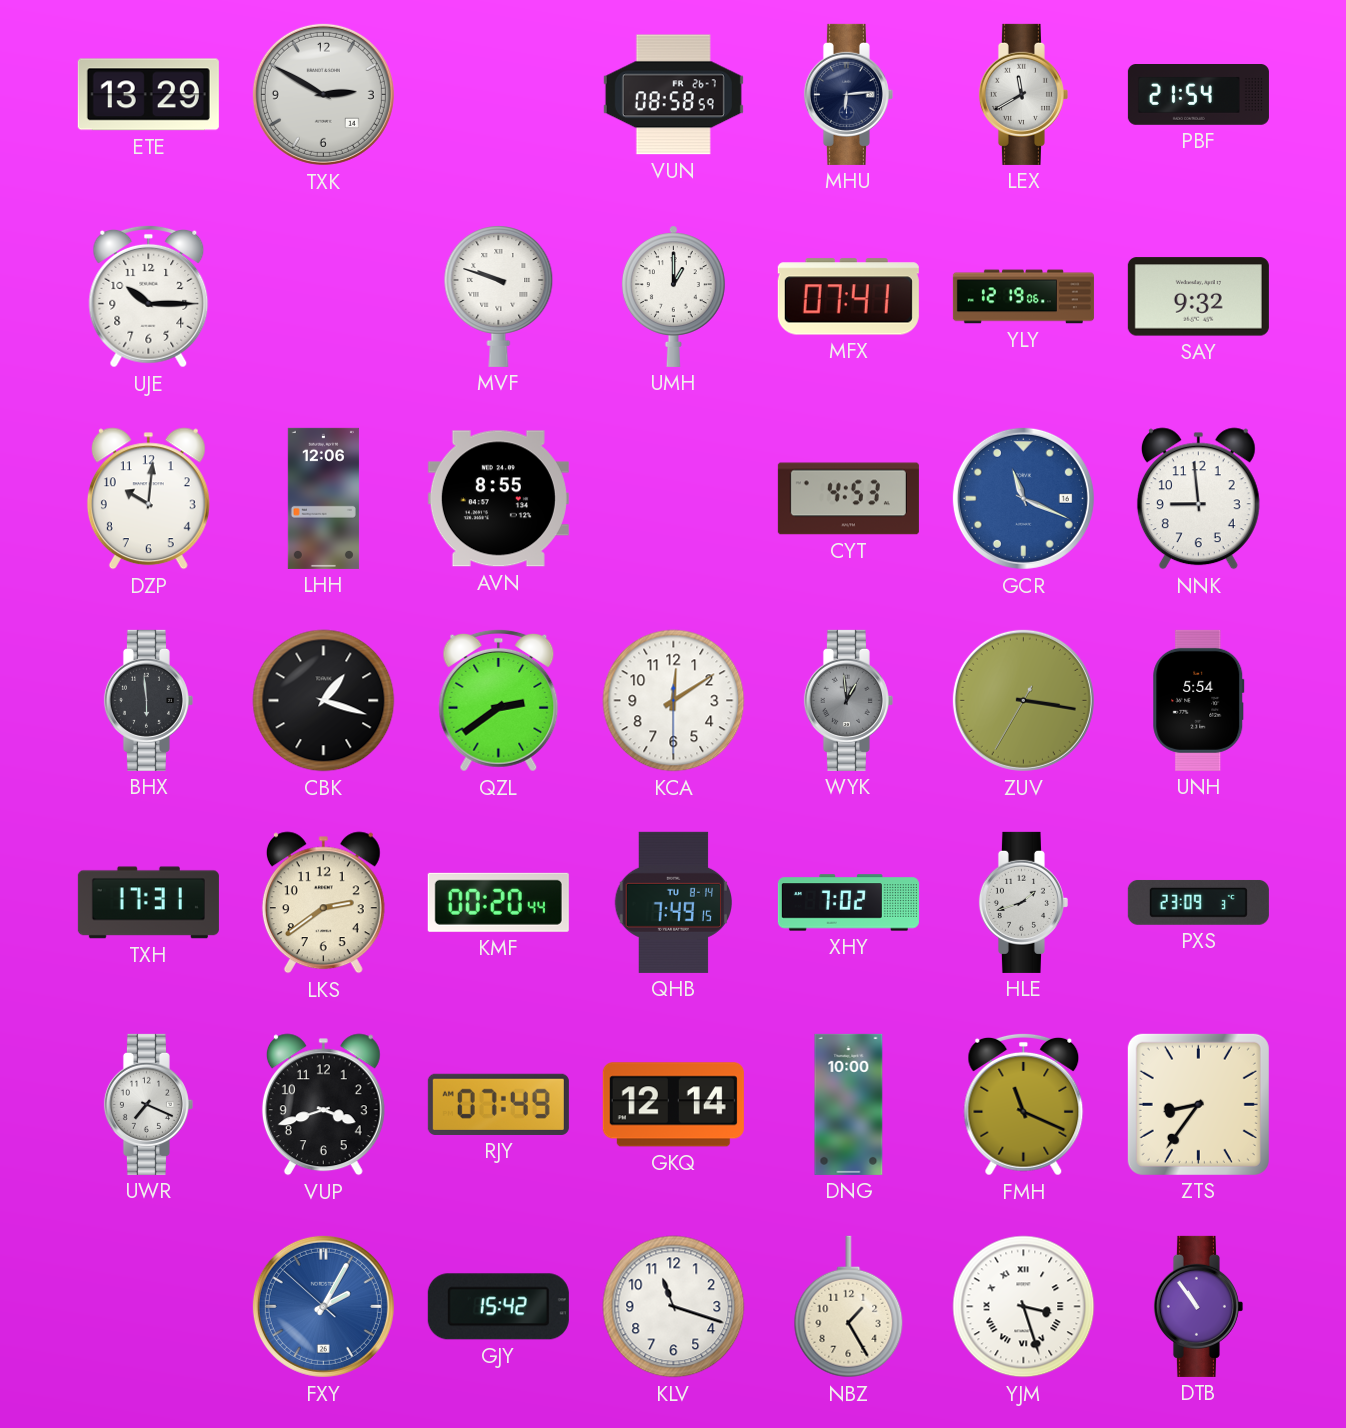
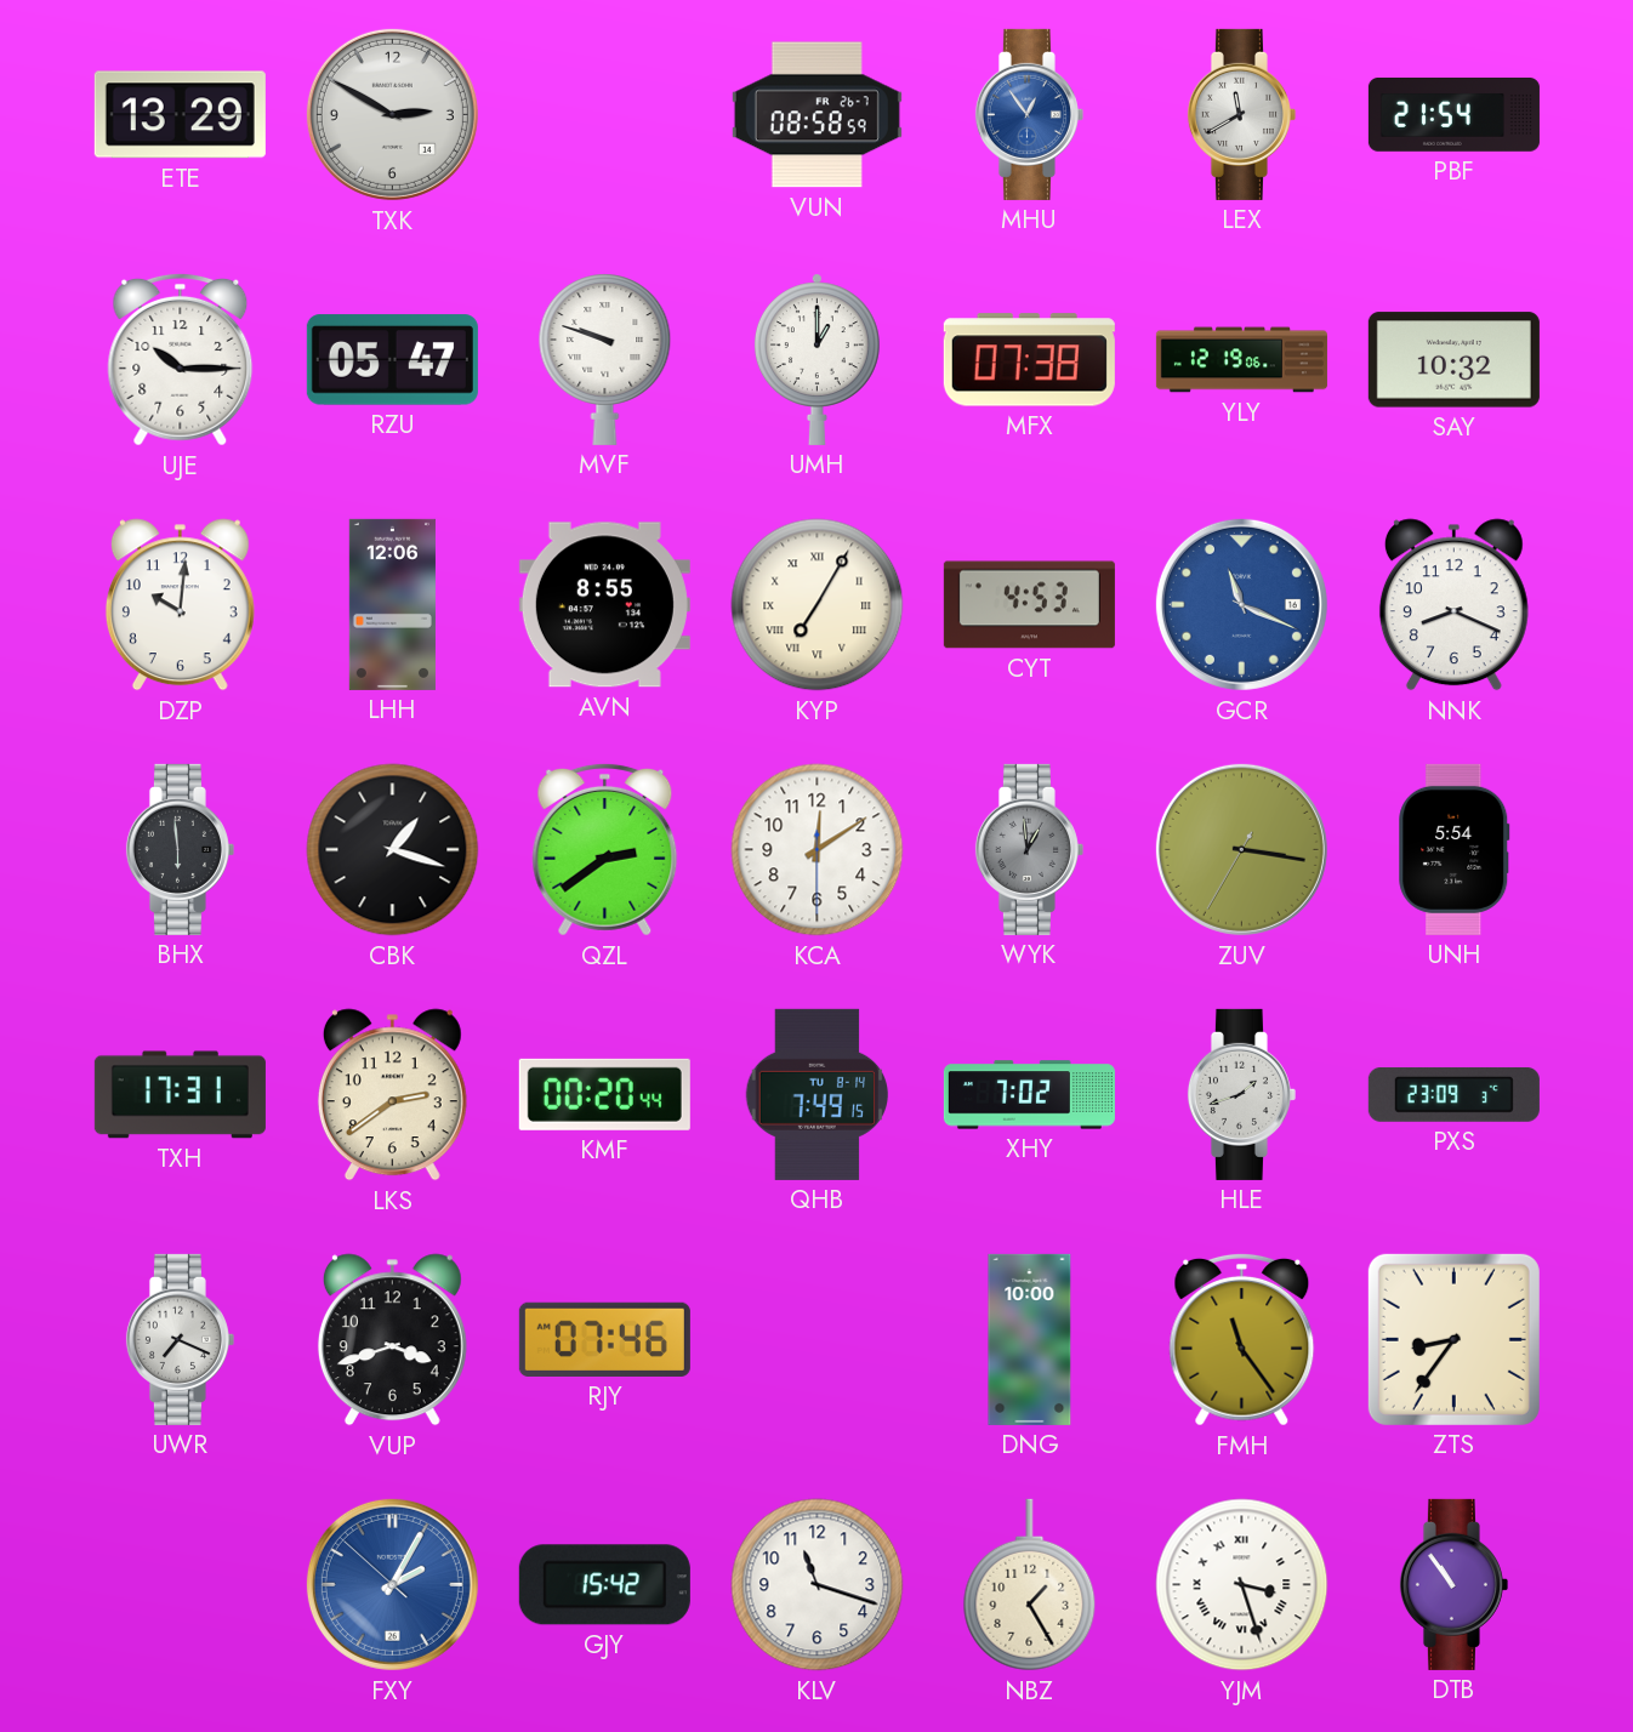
MHU: 6:14 -> 12:54 (1029, 114)
MHU dial: navy -> blue (1029, 114)
RZU: none -> 05:47 (392, 360)
MFX: 07:41 -> 07:38 (1029, 360)
SAY: 9:32 -> 10:32 (1453, 360)
KYP: none -> 7:05 (818, 605)
NNK: 8:59 -> 8:19 (1453, 605)
RJY: 07:49 -> 07:46 (604, 1339)
GKQ: 12:14 -> none (673, 1105)
FMH: 11:19 -> 11:24 (1242, 1339)
